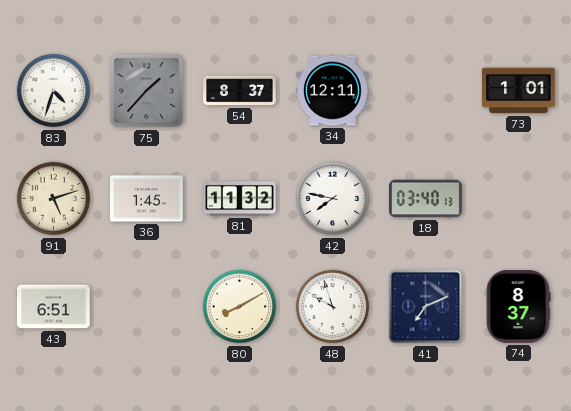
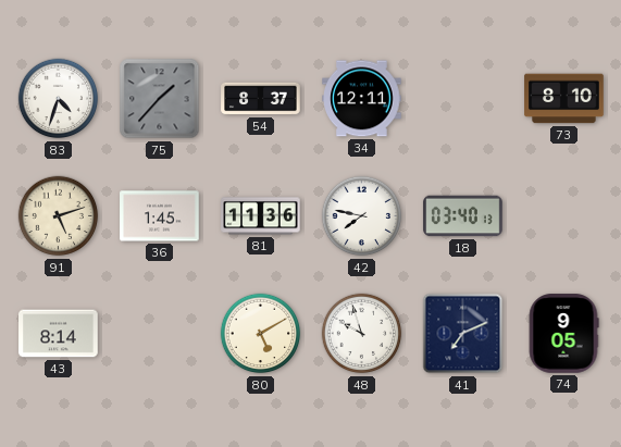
73: 1:01 -> 8:10 (564, 99)
81: 11:32 -> 11:36 (261, 216)
43: 6:51 -> 8:14 (59, 334)
80: 8:10 -> 5:10 (261, 334)
74: 8:37 -> 9:05 (563, 334)
